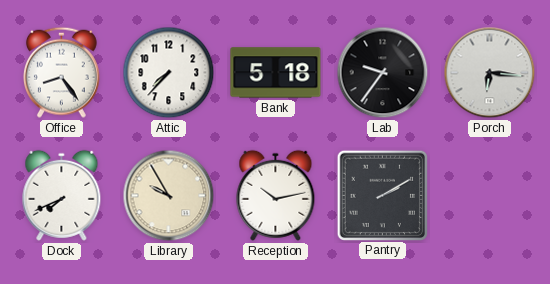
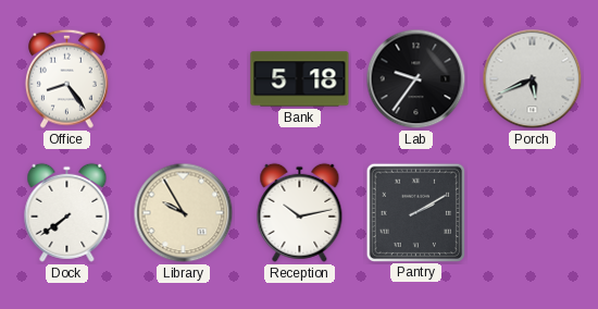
Attic: 7:37 -> none (169, 73)
Porch: 6:16 -> 5:41 (533, 79)
Dock: 7:41 -> 7:39 (67, 212)
